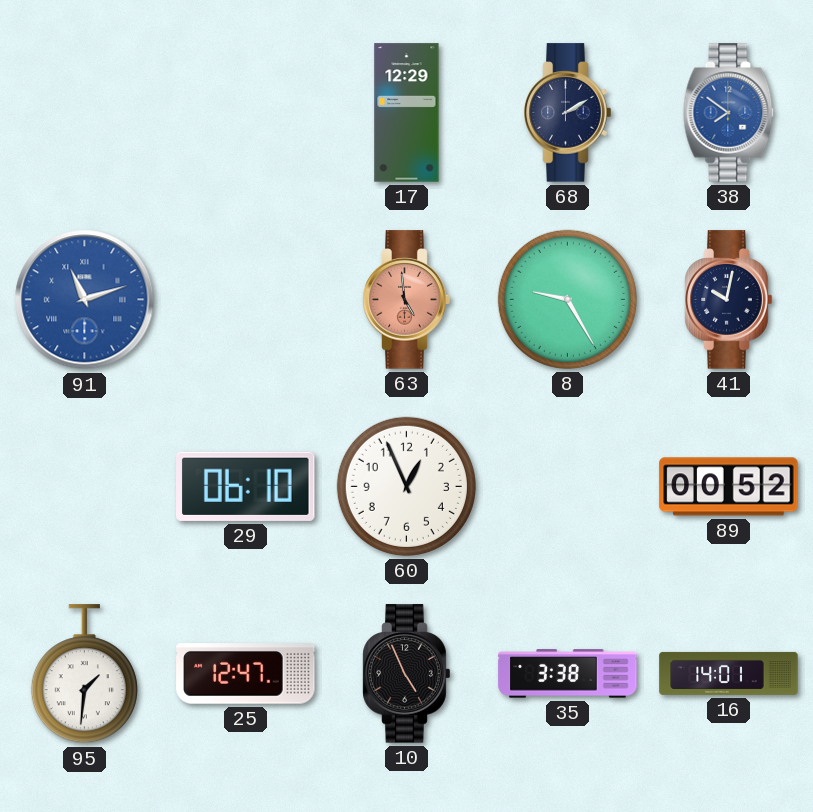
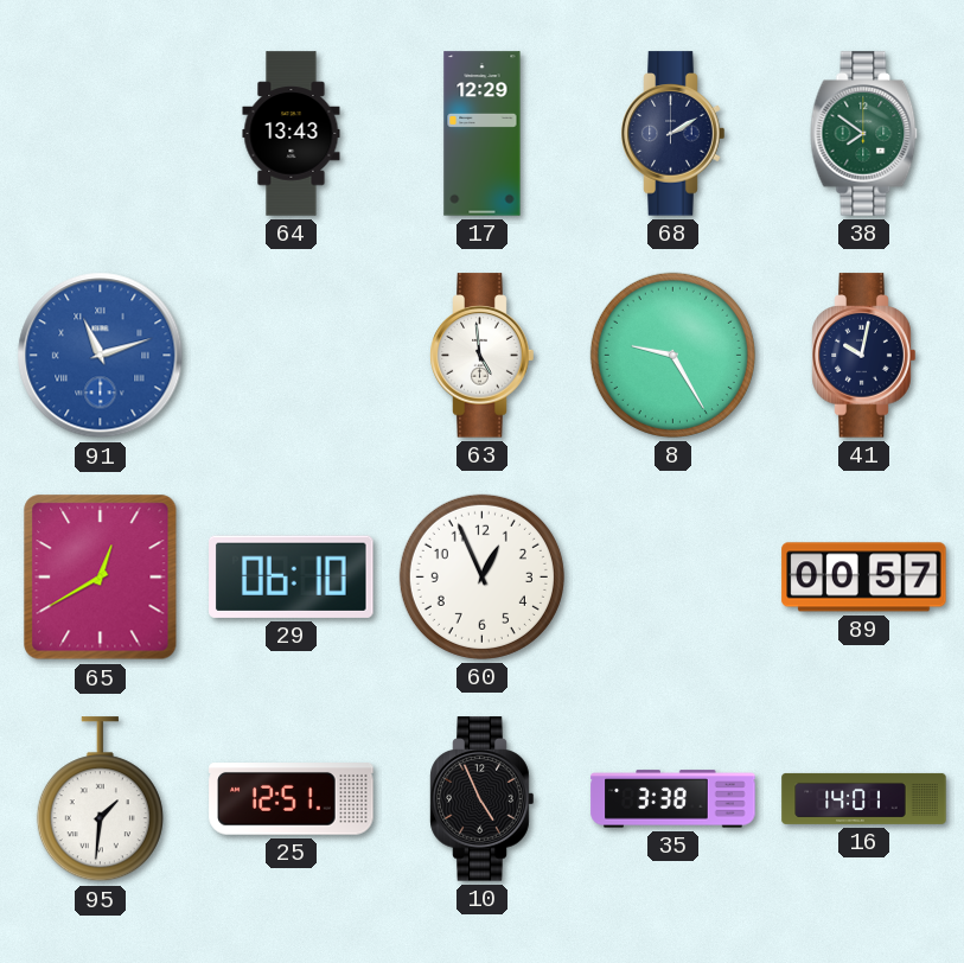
64: none -> 13:43 (292, 134)
38 dial: blue -> green (864, 134)
63 dial: salmon -> white (483, 356)
65: none -> 12:40 (101, 578)
89: 00:52 -> 00:57 (864, 578)
25: 12:47 -> 12:51 (292, 799)
